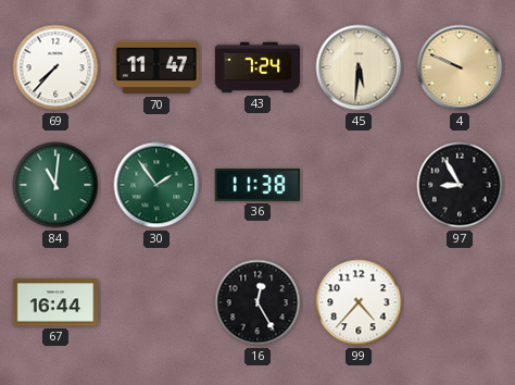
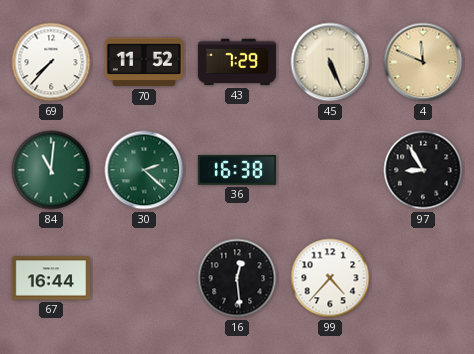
70: 11:47 -> 11:52 (144, 62)
43: 7:24 -> 7:29 (237, 62)
45: 5:31 -> 5:26 (330, 62)
4: 9:49 -> 11:49 (423, 62)
30: 1:54 -> 2:22 (144, 170)
36: 11:38 -> 16:38 (237, 171)
16: 12:25 -> 12:29 (237, 278)
